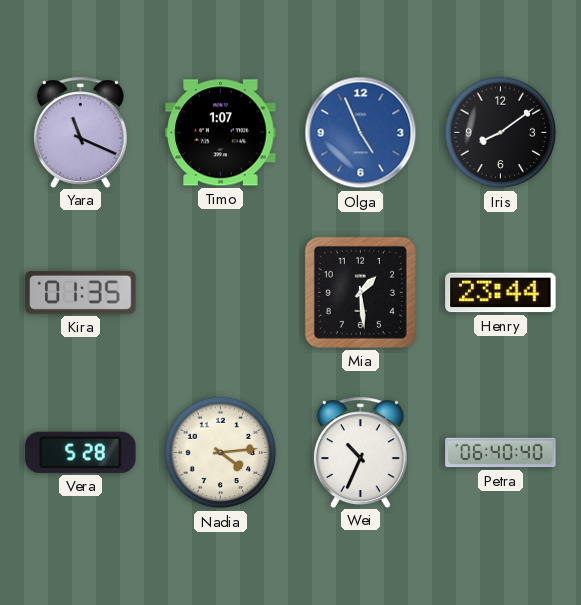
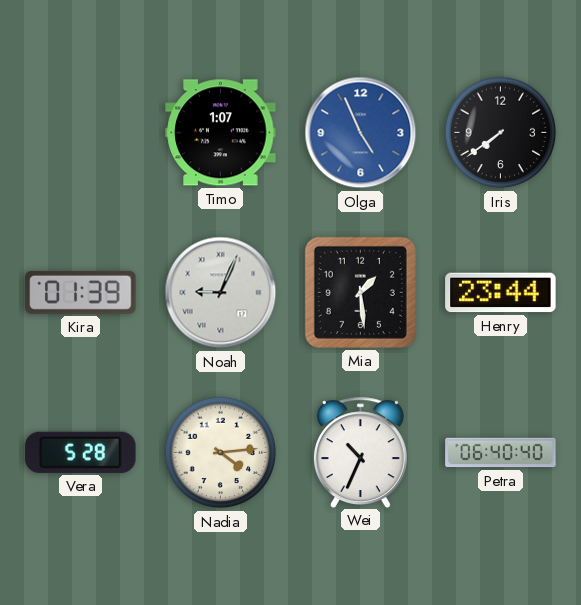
Yara: 11:19 -> none (80, 132)
Iris: 8:09 -> 7:39 (501, 133)
Kira: 01:35 -> 01:39 (81, 292)
Noah: none -> 9:04 (221, 293)
